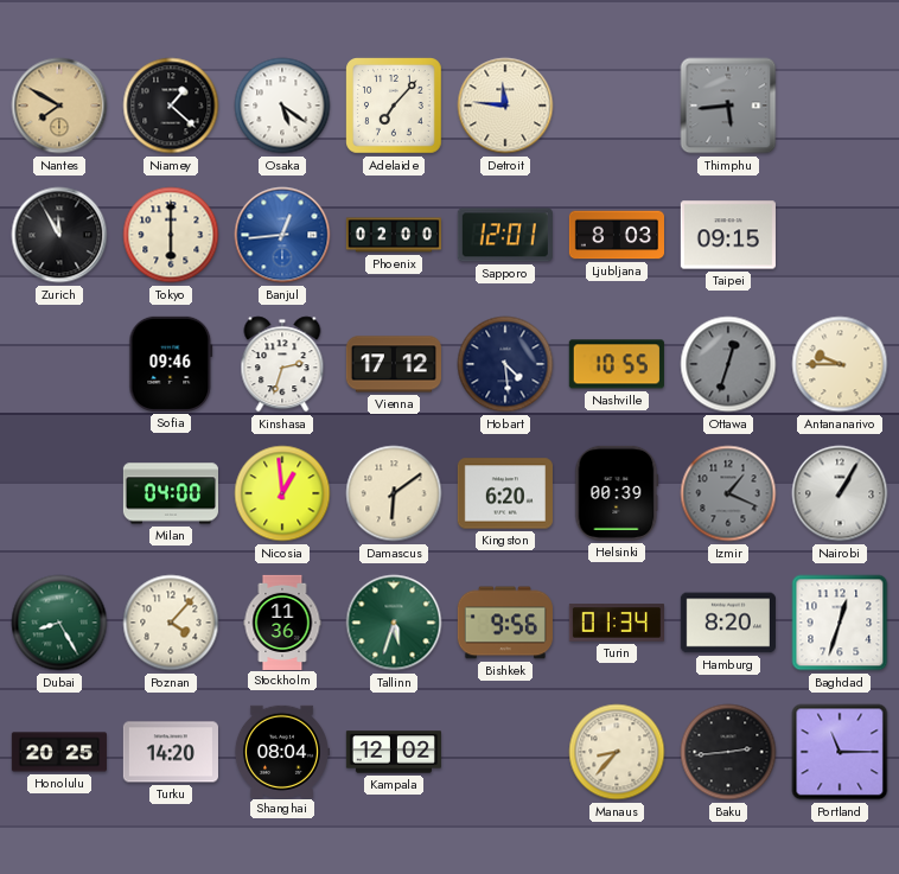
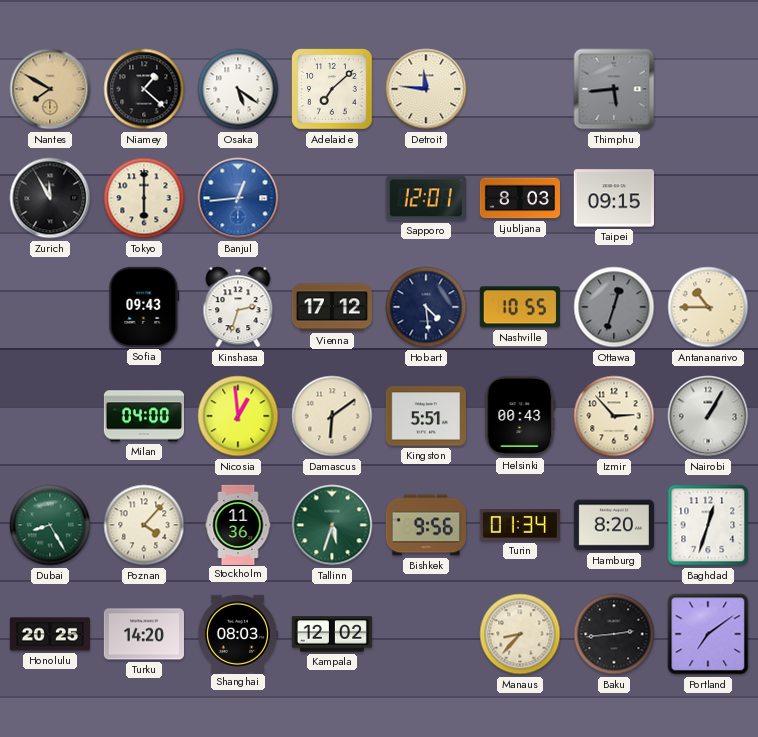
Adelaide: 7:07 -> 7:08 (333, 90)
Phoenix: 02:00 -> none (393, 235)
Sofia: 09:46 -> 09:43 (144, 307)
Antananarivo: 9:45 -> 10:45 (708, 307)
Kingston: 6:20 -> 5:51 (426, 416)
Helsinki: 00:39 -> 00:43 (520, 416)
Izmir: 1:19 -> 2:53 (614, 416)
Izmir dial: grey -> cream (614, 416)
Shanghai: 08:04 -> 08:03 (237, 633)
Portland: 11:15 -> 7:09 (708, 634)
